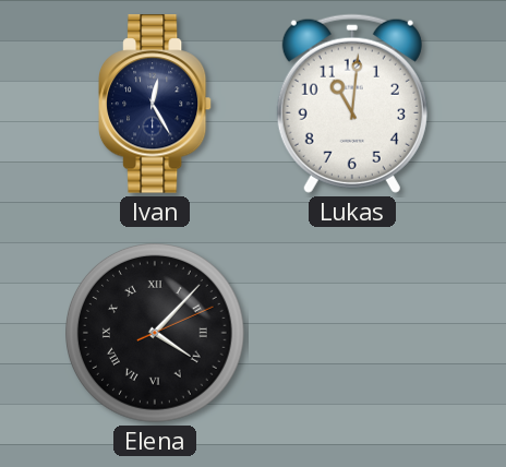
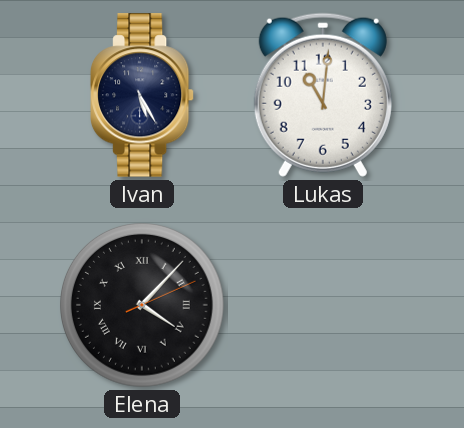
Ivan: 12:25 -> 5:25 (142, 95)
